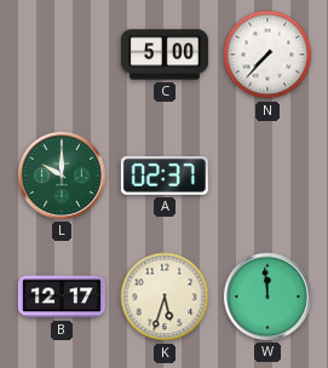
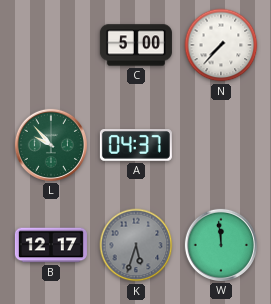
L: 10:00 -> 9:53 (51, 145)
A: 02:37 -> 04:37 (136, 146)
K dial: cream -> grey (136, 245)
